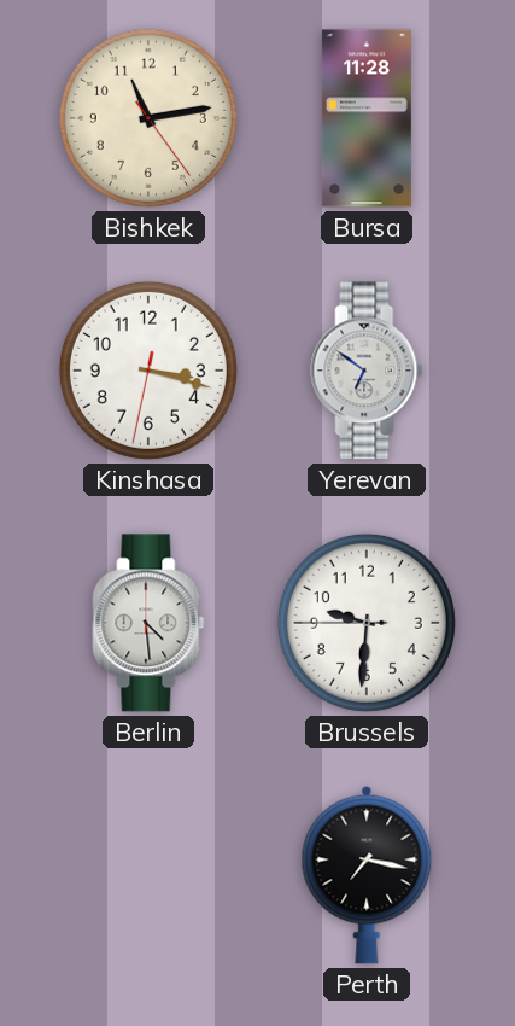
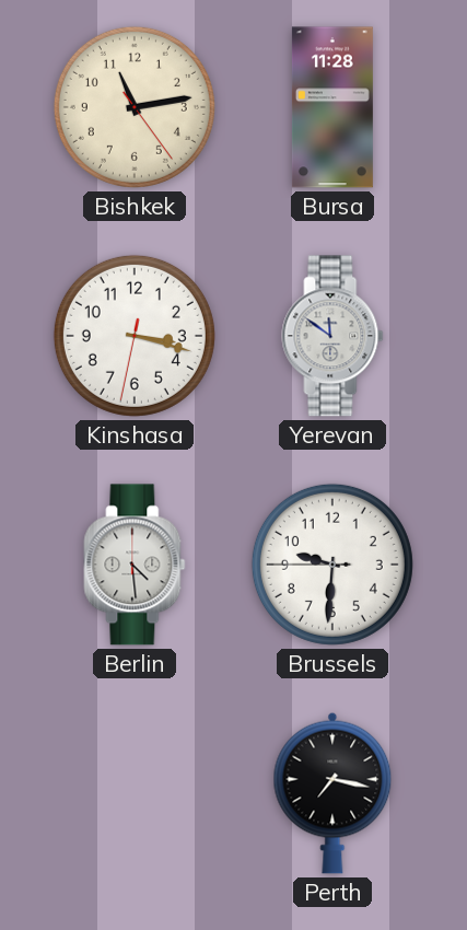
Yerevan: 6:51 -> 11:51 (332, 336)
